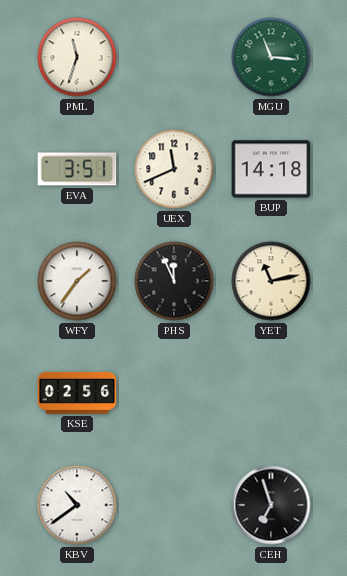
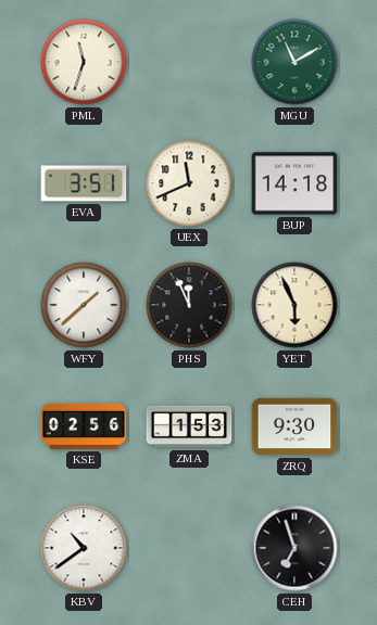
MGU: 11:16 -> 11:10 (294, 62)
WFY: 1:36 -> 1:38 (84, 305)
YET: 11:13 -> 5:56 (294, 305)
ZMA: none -> 1:53 (189, 426)
ZRQ: none -> 9:30 (294, 426)
